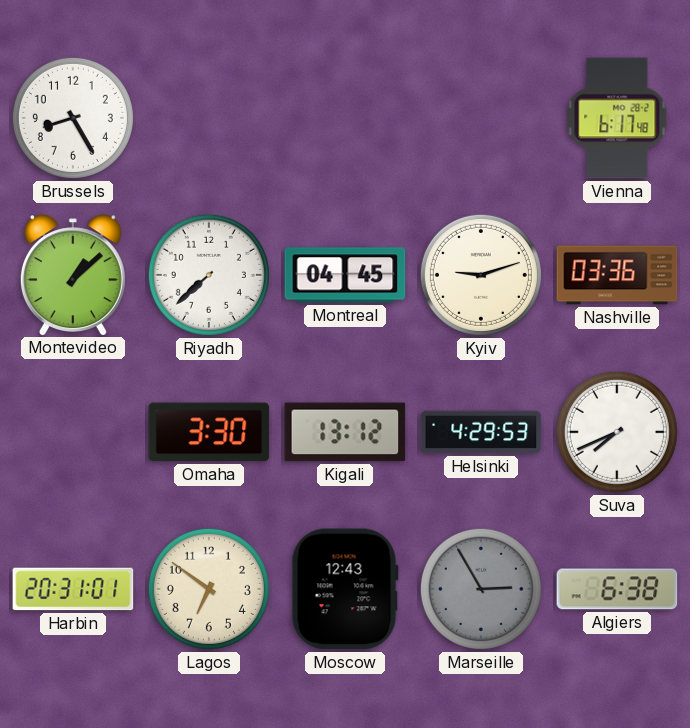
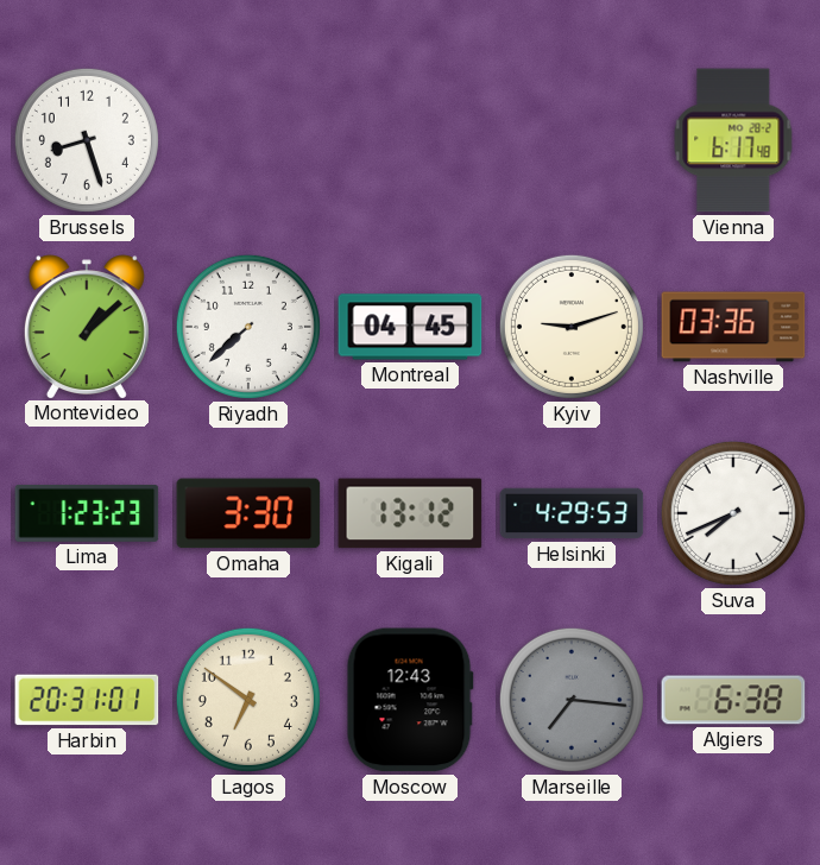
Brussels: 8:25 -> 8:27 (87, 140)
Lima: none -> 1:23 (87, 513)
Marseille: 2:55 -> 7:16 (572, 700)
